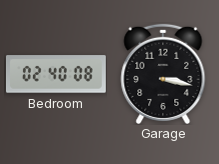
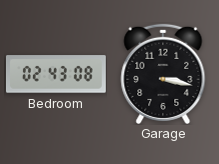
Bedroom: 02:40 -> 02:43 (56, 74)
